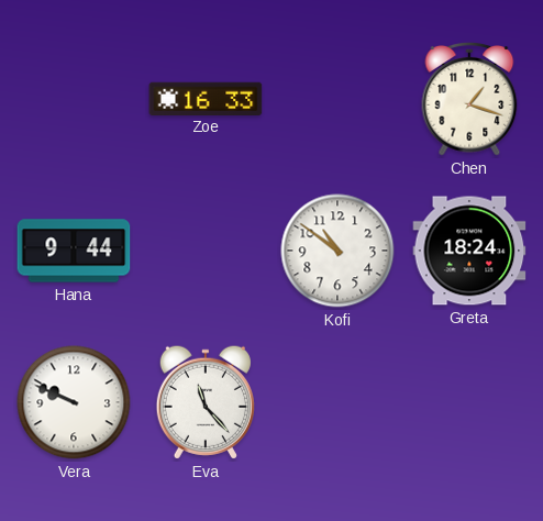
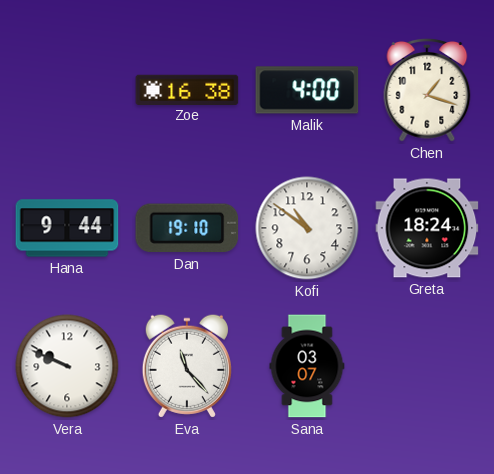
Zoe: 16:33 -> 16:38 (187, 89)
Malik: none -> 4:00 (307, 90)
Dan: none -> 19:10 (187, 228)
Sana: none -> 03:07 (307, 366)
